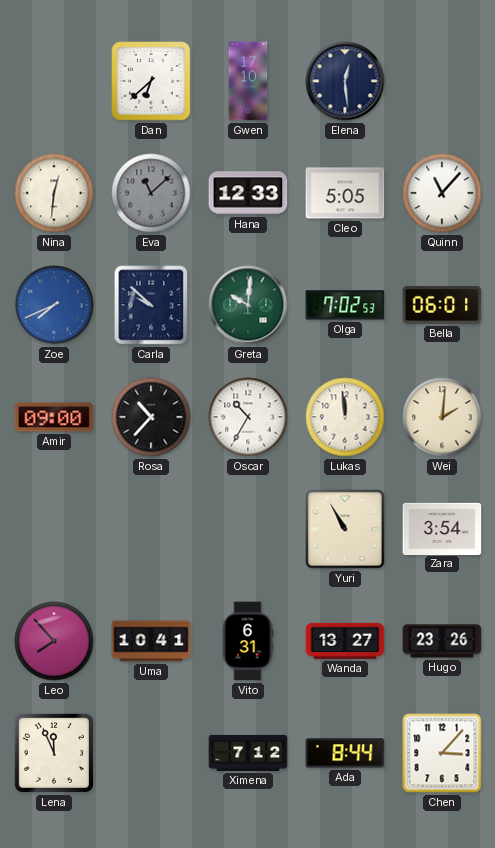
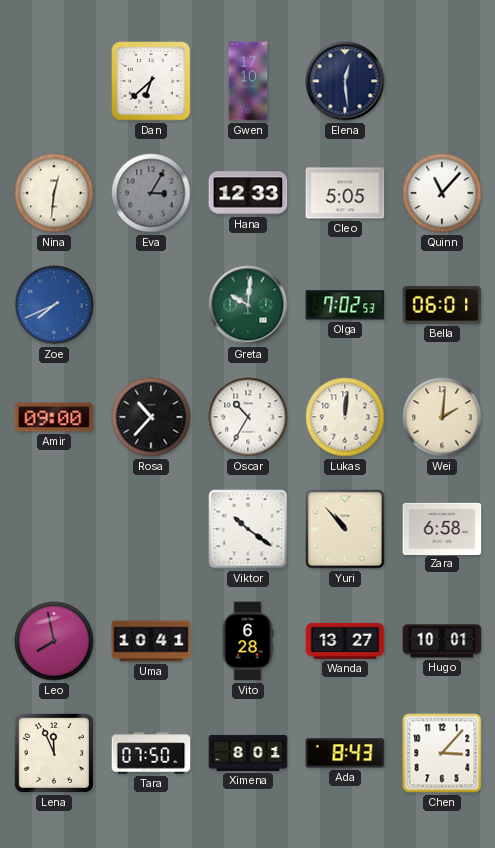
Eva: 11:08 -> 3:05 (151, 193)
Carla: 9:52 -> none (151, 305)
Lukas: 11:59 -> 12:01 (345, 417)
Viktor: none -> 10:21 (248, 529)
Yuri: 10:55 -> 10:53 (345, 529)
Zara: 3:54 -> 6:58 (442, 528)
Leo: 7:53 -> 7:58 (54, 641)
Vito: 6:31 -> 6:28 (248, 641)
Hugo: 23:26 -> 10:01 (442, 641)
Tara: none -> 07:50 (151, 753)
Ximena: 7:12 -> 8:01 (248, 753)
Ada: 8:44 -> 8:43 (345, 753)
